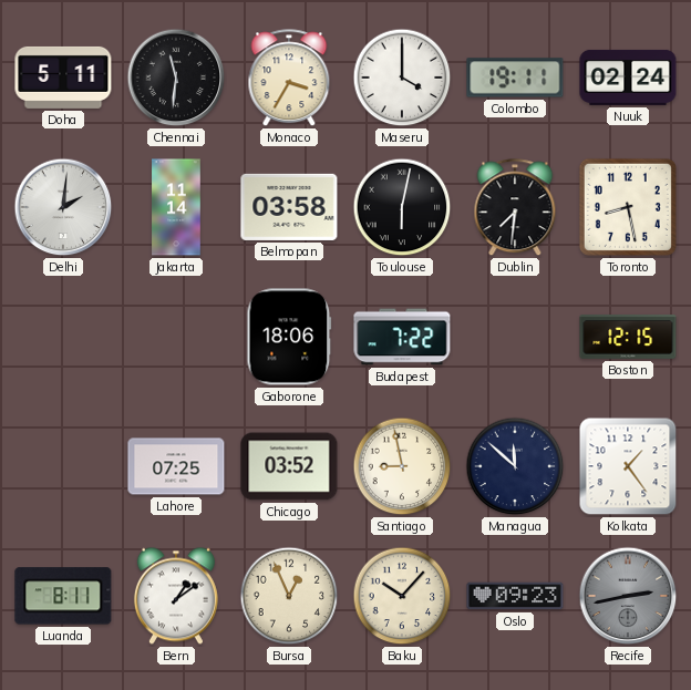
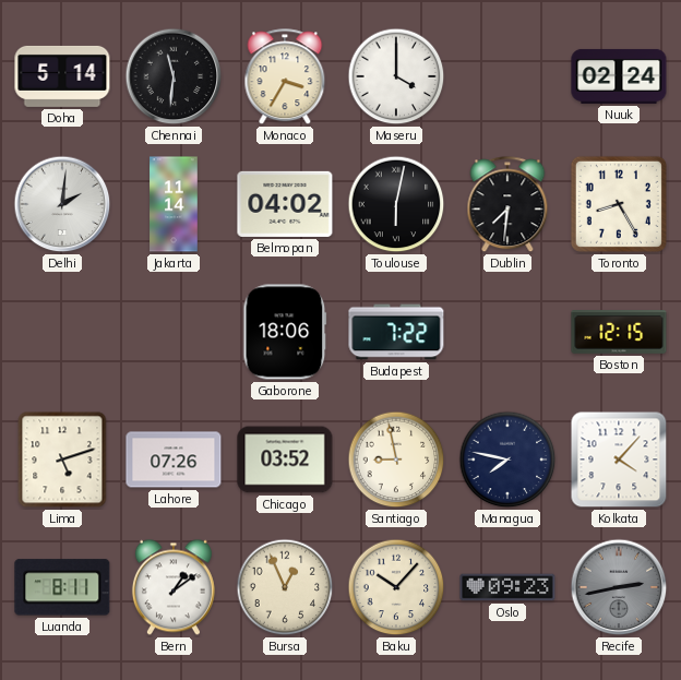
Doha: 5:11 -> 5:14 (62, 76)
Colombo: 19:11 -> none (515, 78)
Belmopan: 03:58 -> 04:02 (285, 204)
Toronto: 8:28 -> 8:25 (619, 204)
Lima: none -> 5:12 (62, 460)
Lahore: 07:25 -> 07:26 (174, 460)
Managua: 11:52 -> 7:47 (507, 460)
Kolkata: 1:24 -> 4:07 (619, 460)
